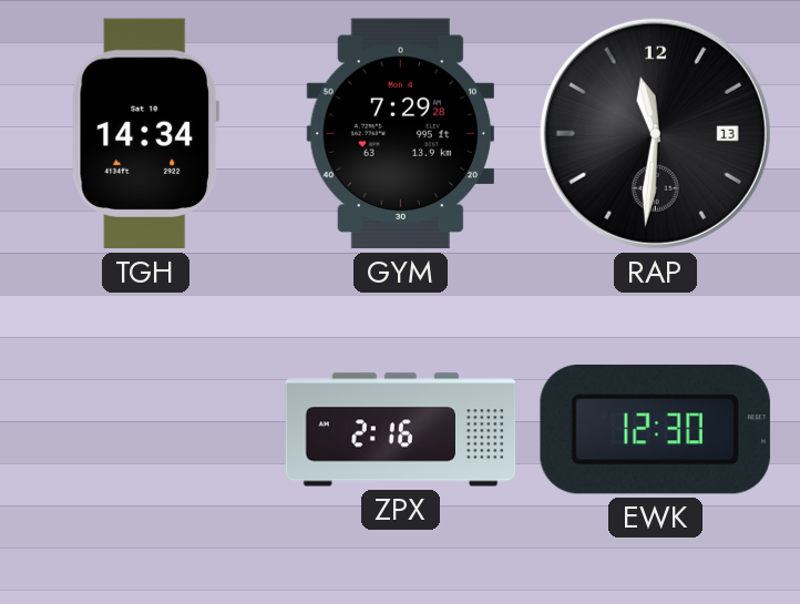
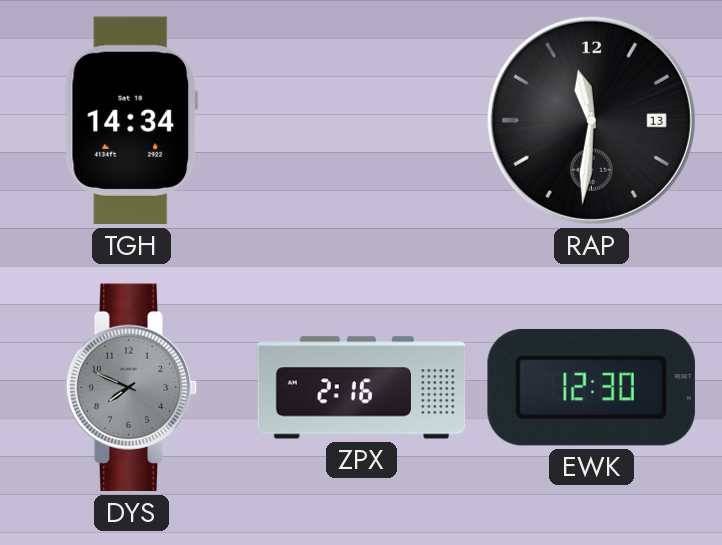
GYM: 7:29 -> none (400, 134)
DYS: none -> 7:49 (132, 388)
